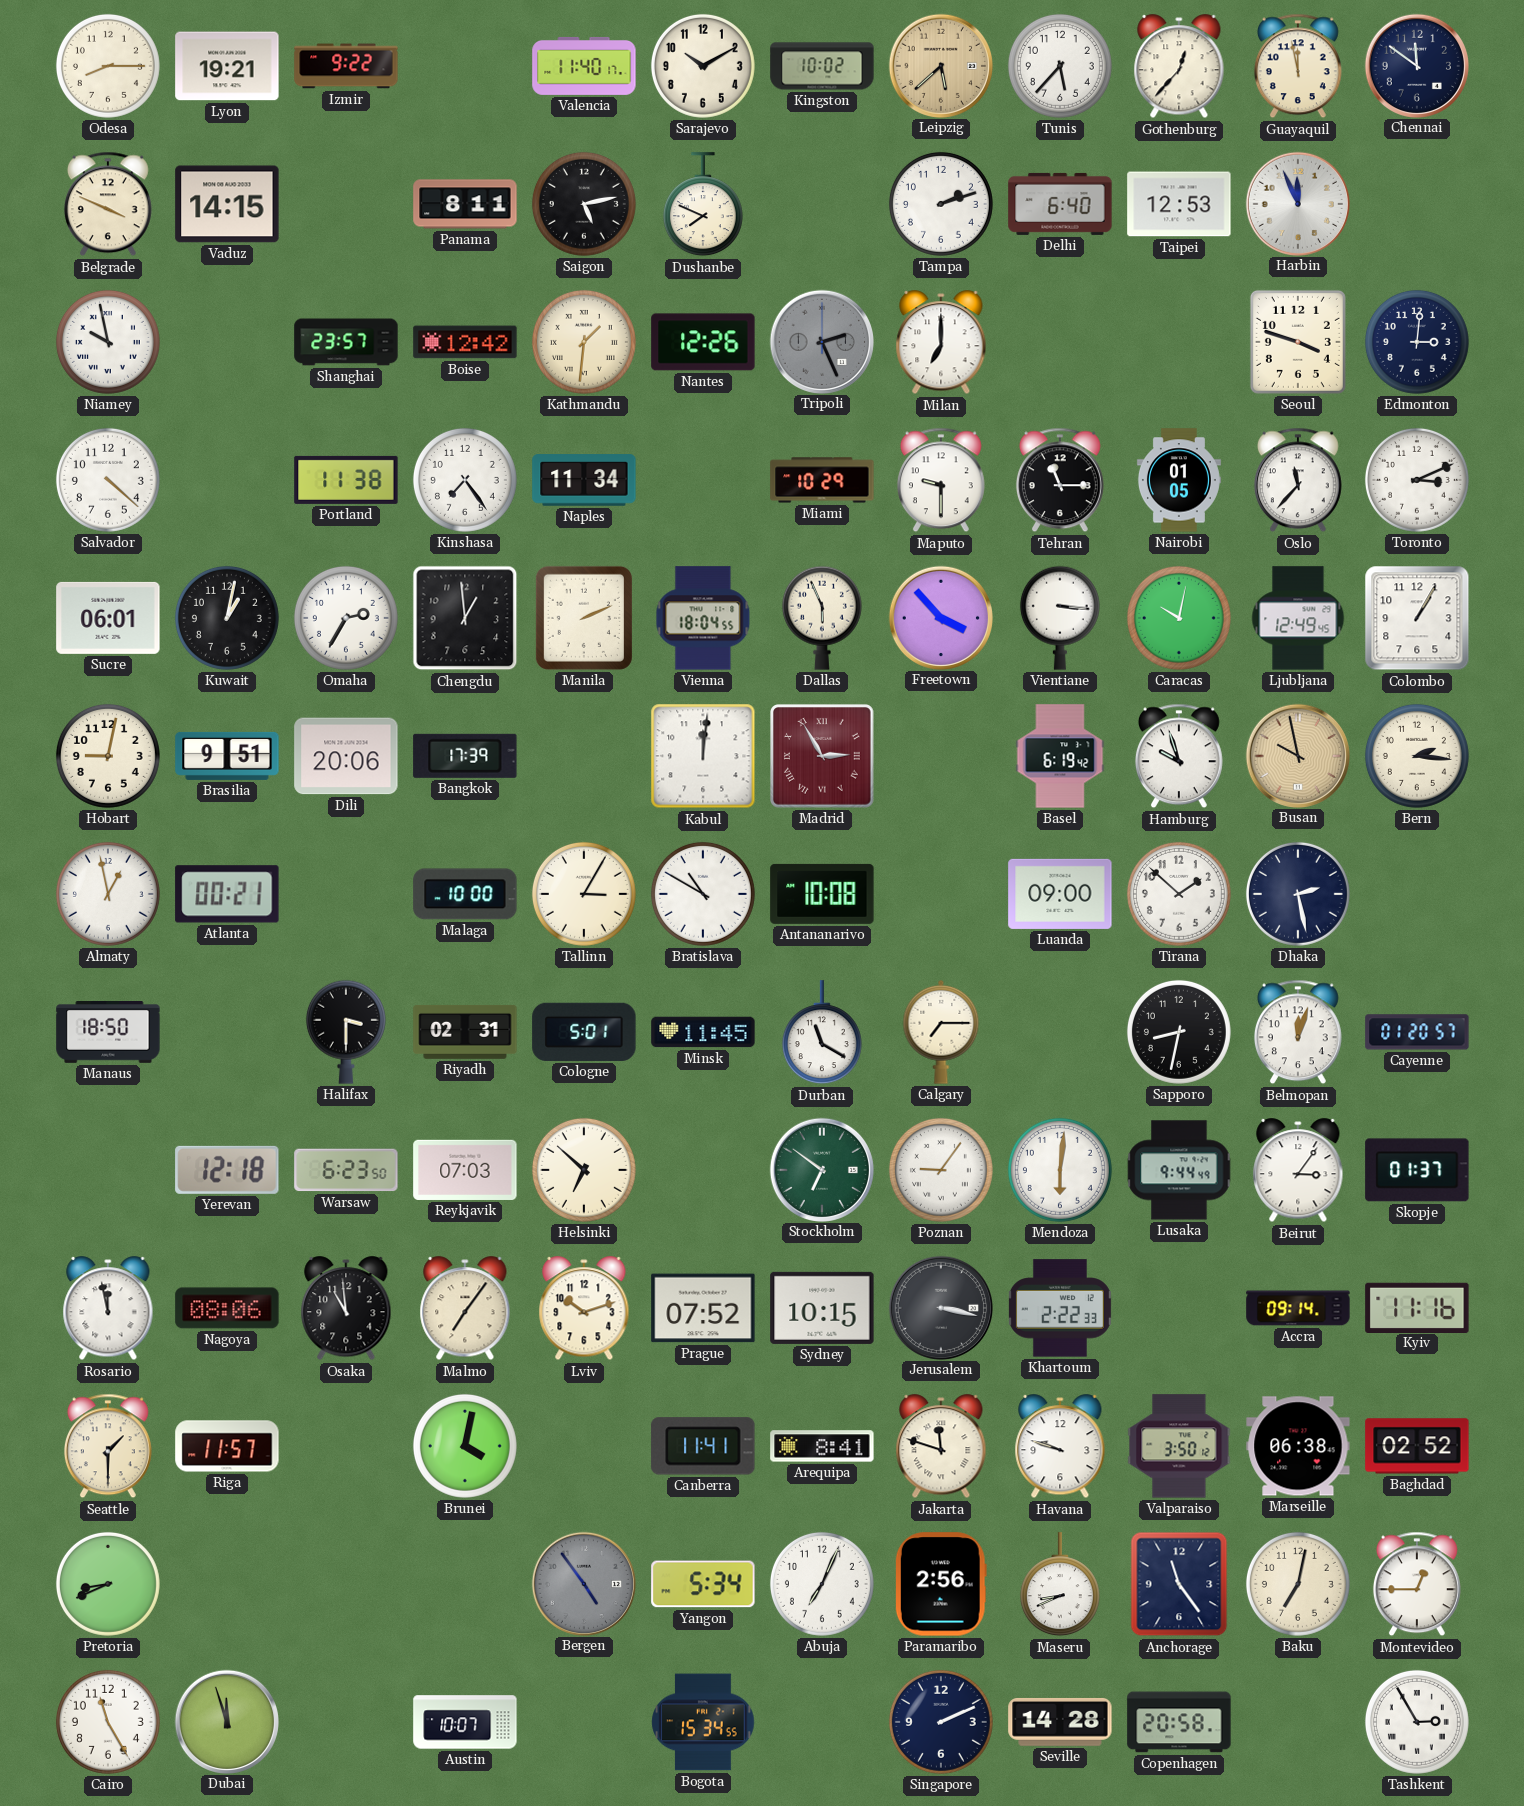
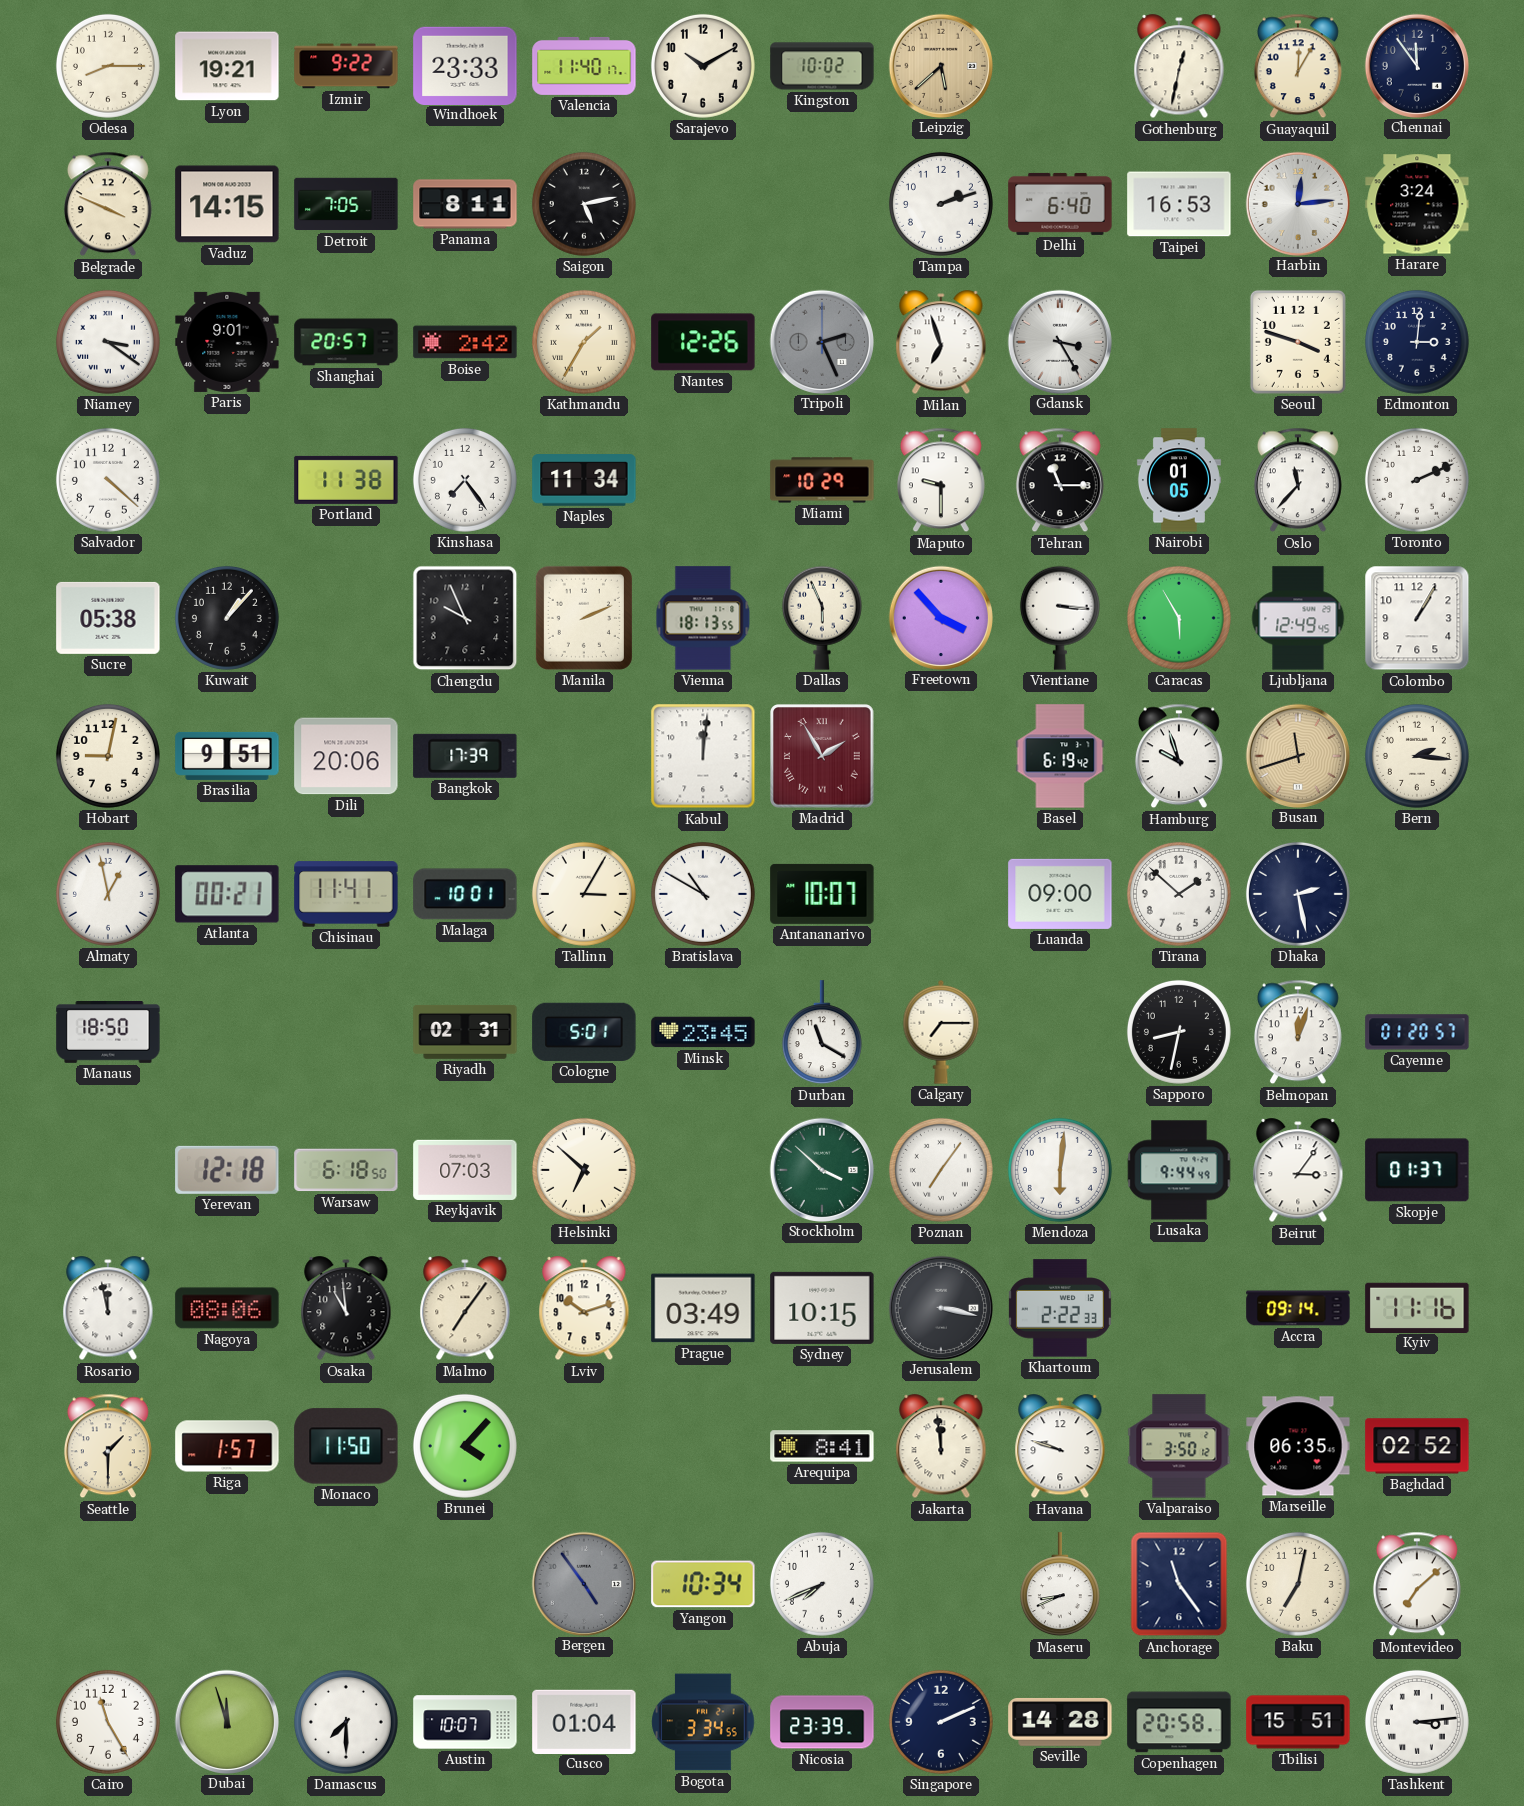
Windhoek: none -> 23:33 (465, 65)
Tunis: 5:37 -> none (1060, 66)
Gothenburg: 12:37 -> 12:32 (1179, 67)
Guayaquil: 11:58 -> 12:05 (1298, 66)
Chennai: 11:51 -> 11:54 (1416, 65)
Detroit: none -> 7:05 (346, 204)
Dushanbe: 7:49 -> none (703, 205)
Taipei: 12:53 -> 16:53 (1179, 204)
Harbin: 11:56 -> 12:14 (1297, 203)
Harare: none -> 3:24 (1417, 204)
Niamey: 9:58 -> 3:21 (108, 342)
Paris: none -> 9:01 (227, 342)
Shanghai: 23:57 -> 20:57 (346, 342)
Boise: 12:42 -> 2:42 (465, 342)
Kathmandu: 1:31 -> 1:35 (584, 342)
Milan: 7:00 -> 6:57 (941, 343)
Gdansk: none -> 3:25 (1059, 341)
Toronto: 3:11 -> 2:11 (1417, 480)
Sucre: 06:01 -> 05:38 (108, 618)
Kuwait: 1:02 -> 1:07 (227, 618)
Omaha: 2:35 -> none (346, 618)
Chengdu: 12:59 -> 9:56 (465, 618)
Vienna: 18:04 -> 18:13 (703, 618)
Caracas: 10:02 -> 5:55 (1179, 618)
Madrid: 2:55 -> 1:55 (823, 757)
Busan: 9:58 -> 11:42 (1297, 755)
Chisinau: none -> 11:41 (346, 894)
Malaga: 10:00 -> 10:01 (465, 894)
Antananarivo: 10:08 -> 10:07 (822, 894)
Halifax: 3:30 -> none (346, 1032)
Minsk: 11:45 -> 23:45 (703, 1032)
Warsaw: 6:23 -> 6:18 (346, 1170)
Stockholm: 6:51 -> 3:52 (821, 1169)
Poznan: 9:06 -> 7:06 (941, 1170)
Prague: 07:52 -> 03:49 (703, 1308)
Riga: 11:57 -> 1:57 (227, 1446)
Monaco: none -> 11:50 (346, 1446)
Brunei: 4:02 -> 4:07 (465, 1446)
Canberra: 11:41 -> none (703, 1446)
Jakarta: 11:48 -> 11:59 (941, 1447)
Marseille: 06:38 -> 06:35 (1298, 1446)
Pretoria: 8:41 -> none (108, 1584)
Yangon: 5:34 -> 10:34 (703, 1584)
Abuja: 7:04 -> 7:41 (822, 1584)
Paramaribo: 2:56 -> none (941, 1584)
Montevideo: 12:45 -> 7:08 (1417, 1584)
Damascus: none -> 7:30 (346, 1722)
Cusco: none -> 01:04 (584, 1721)
Bogota: 15:34 -> 3:34 (703, 1722)
Nicosia: none -> 23:39 (822, 1722)
Tbilisi: none -> 15:51 (1298, 1722)
Tashkent: 2:55 -> 3:14 (1417, 1722)
